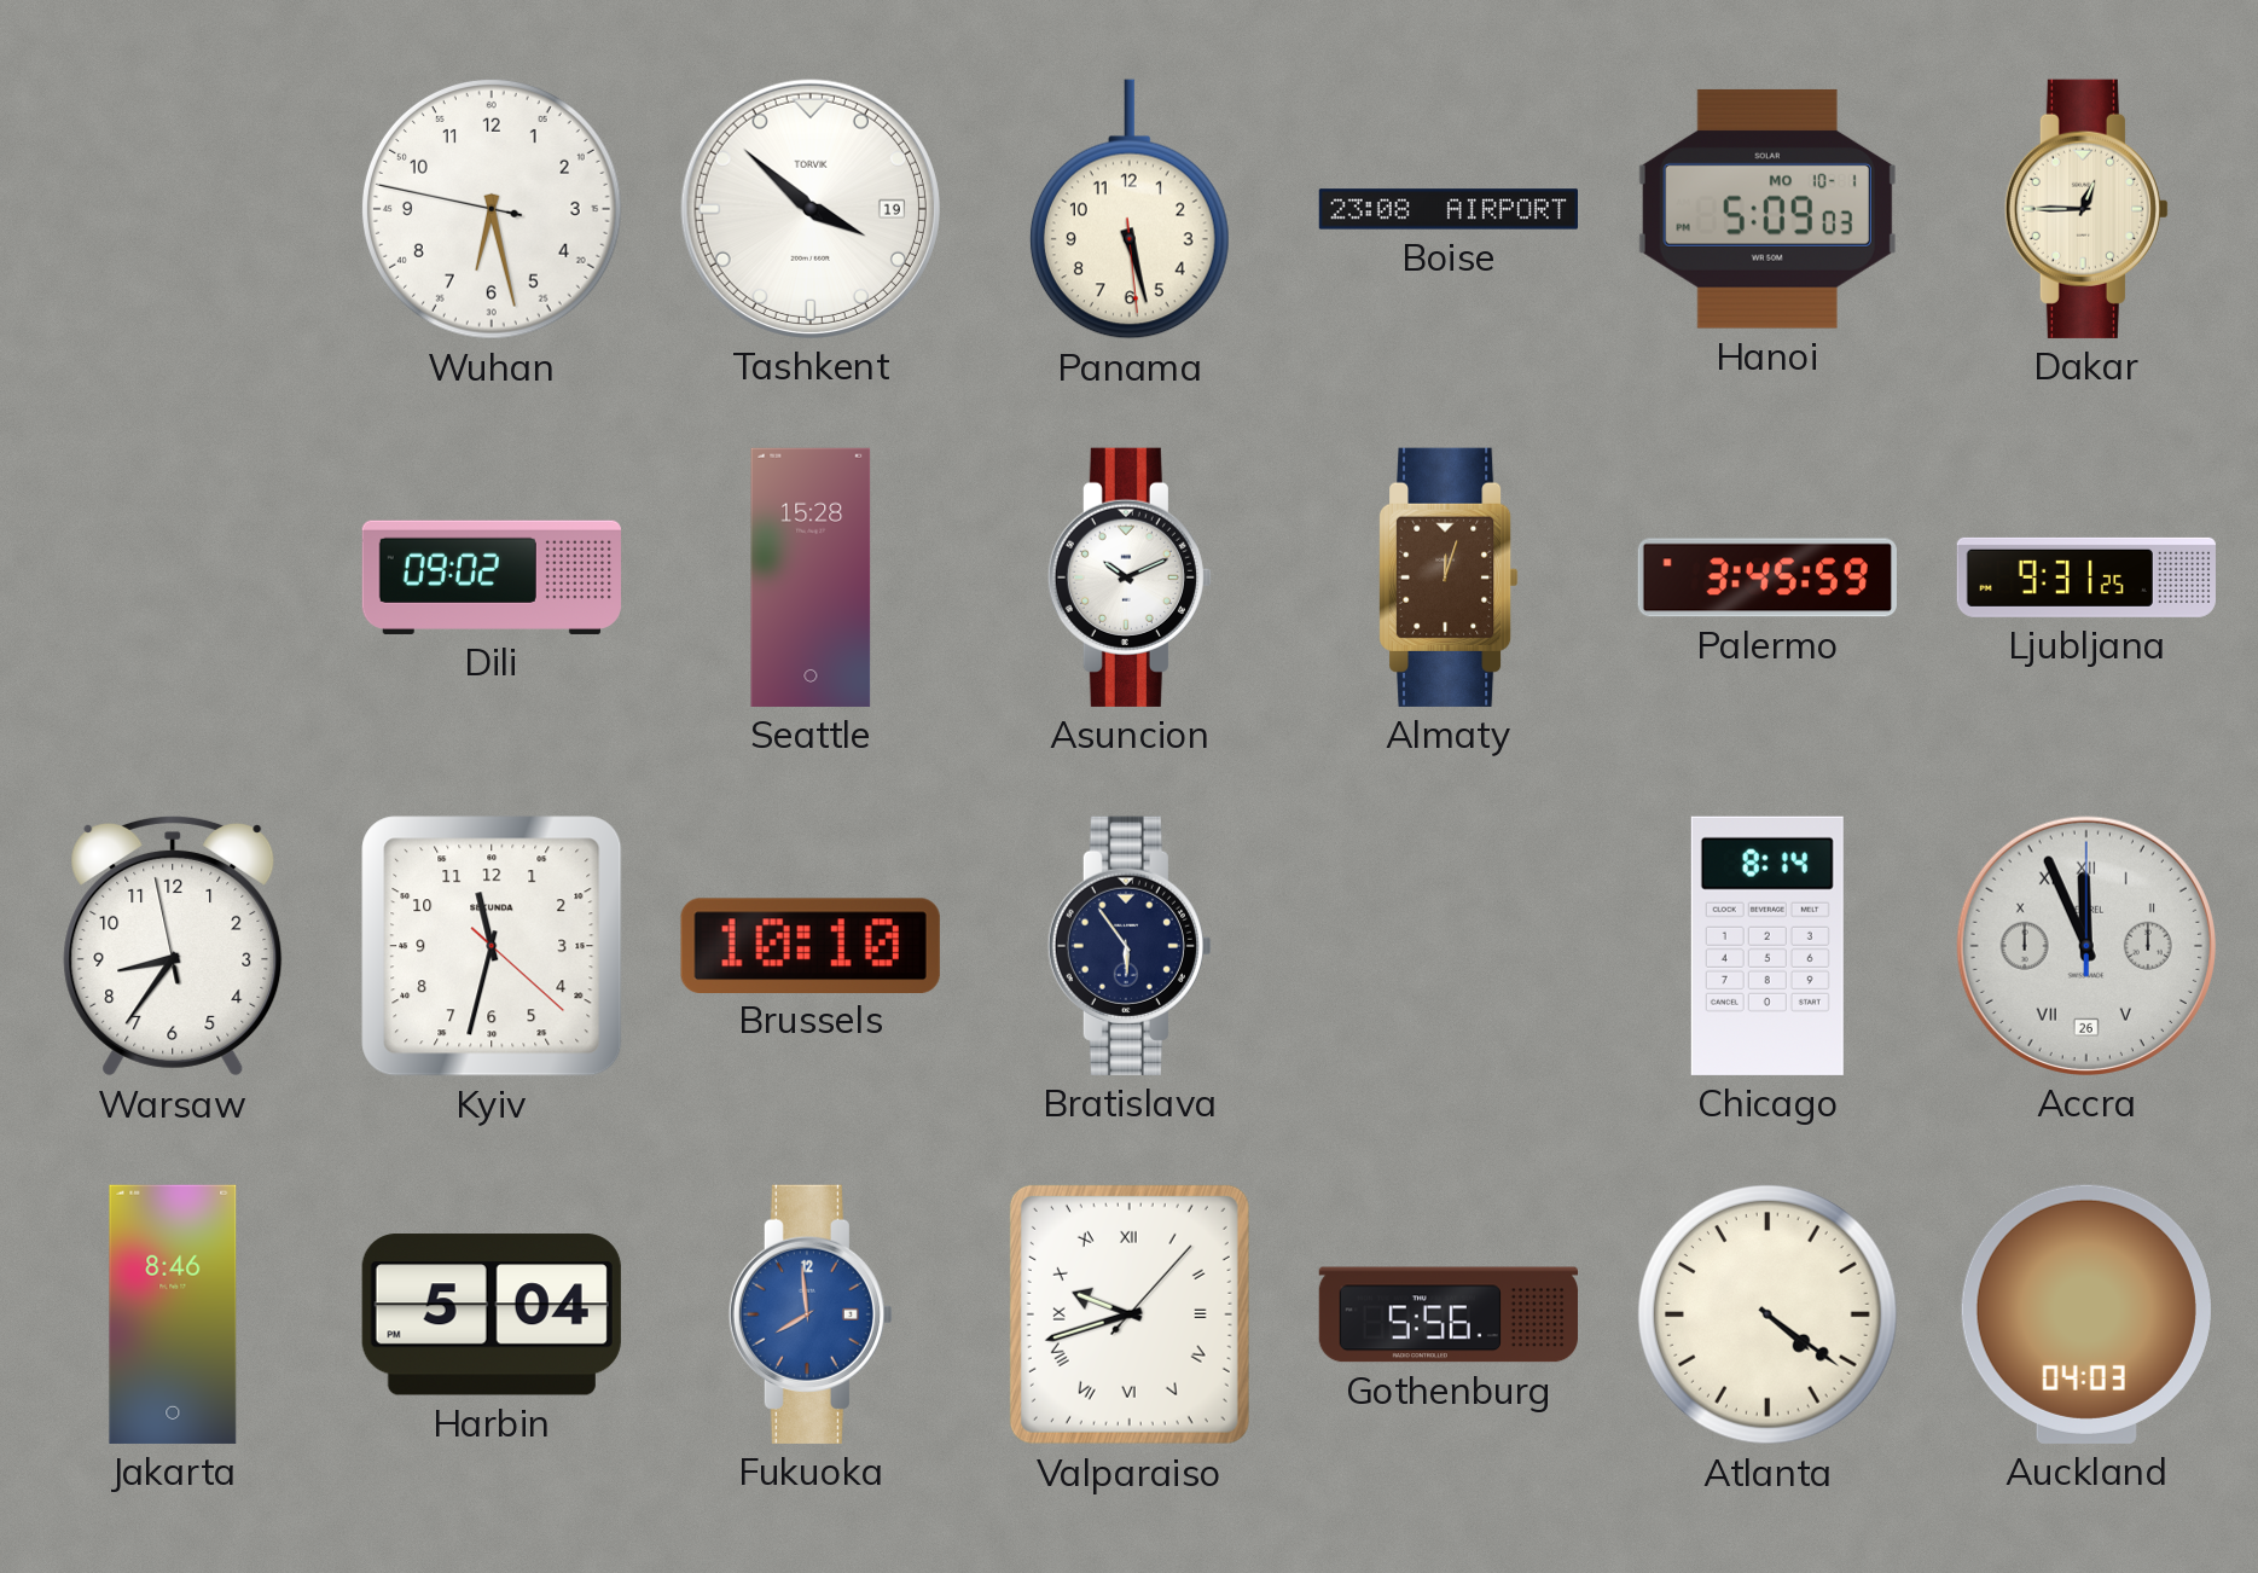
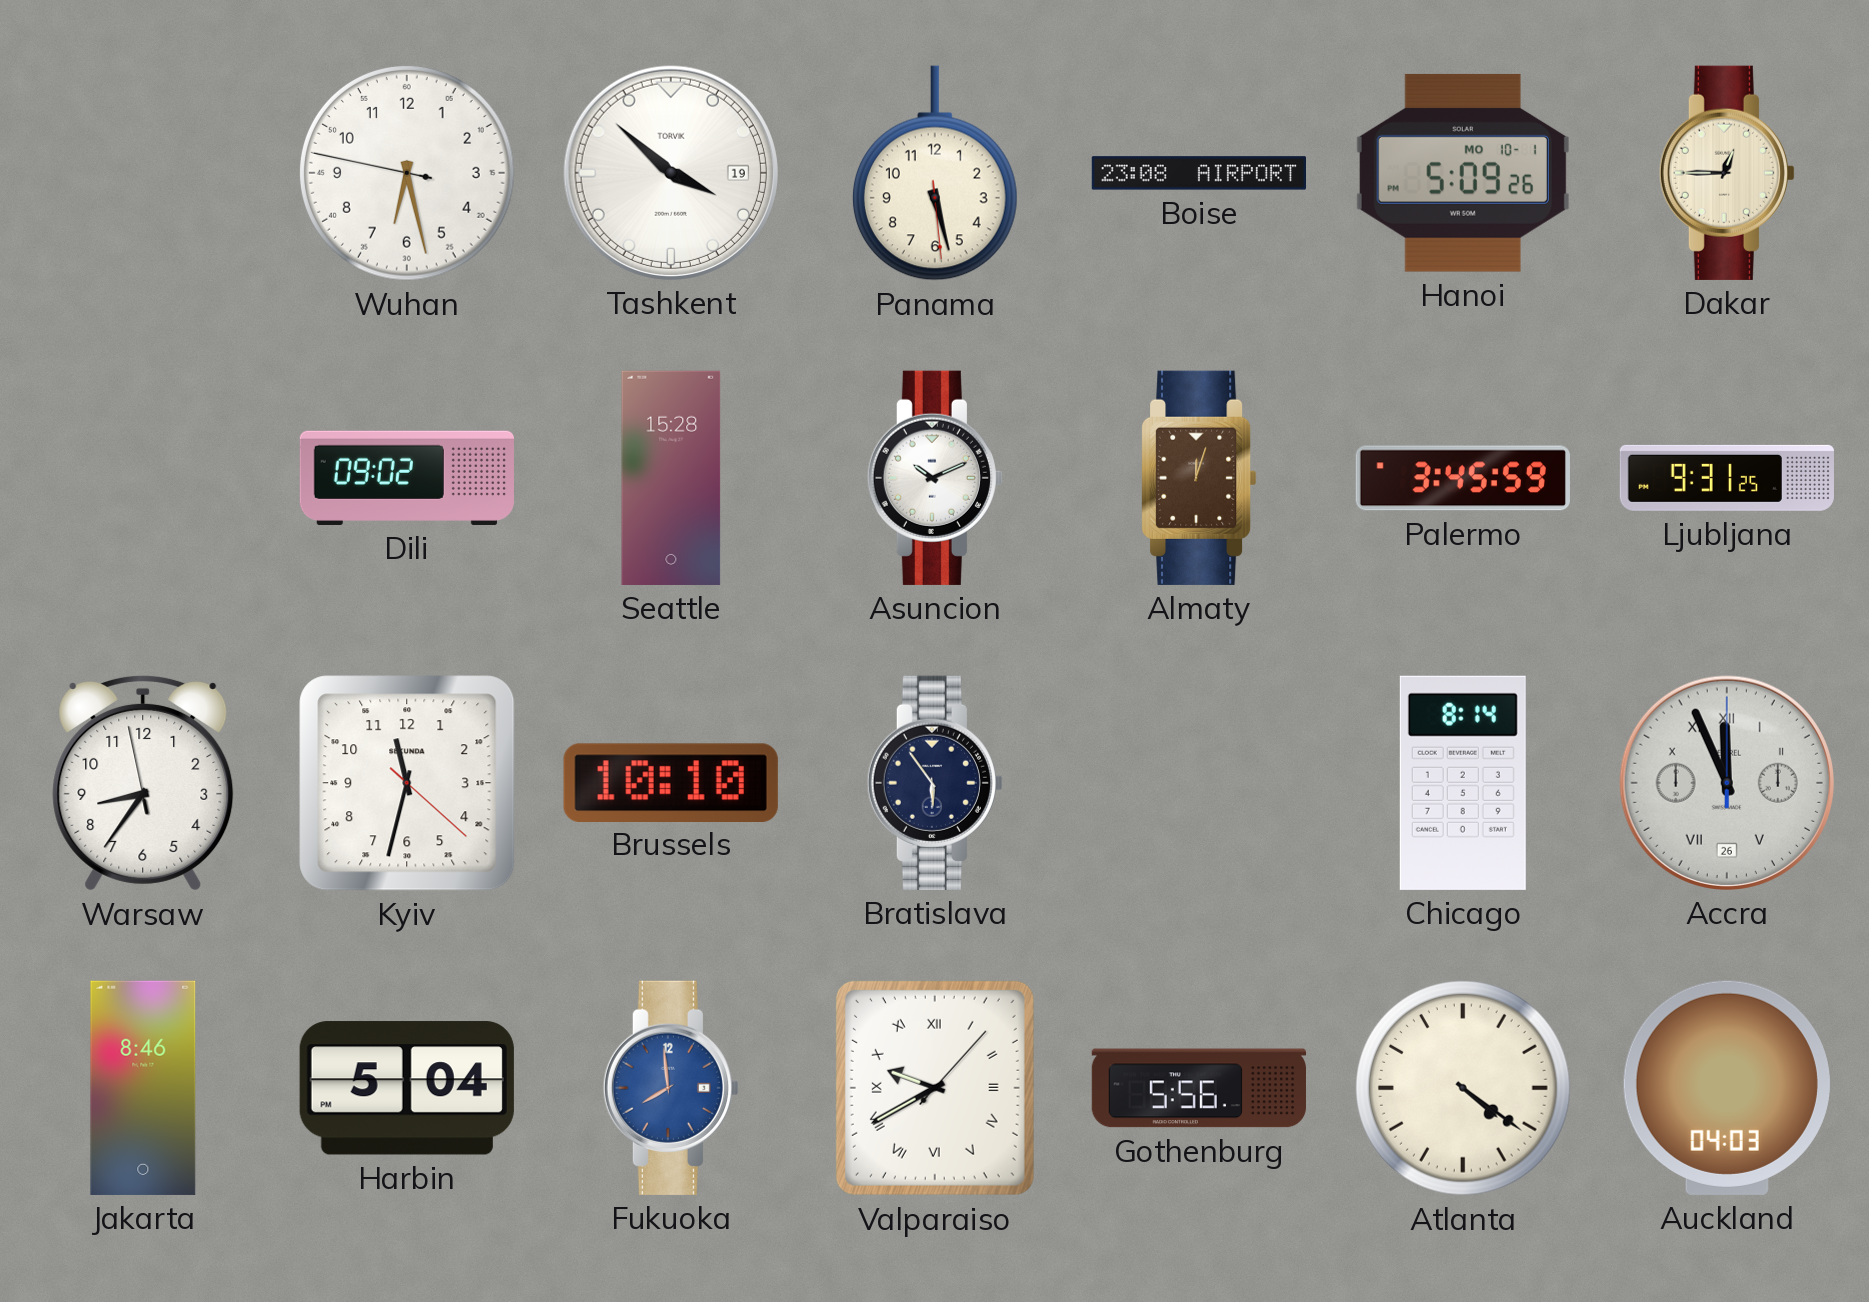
Hanoi: 5:09:03 -> 5:09:26 (1463, 173)
Valparaiso: 9:42 -> 9:40 (935, 1088)
